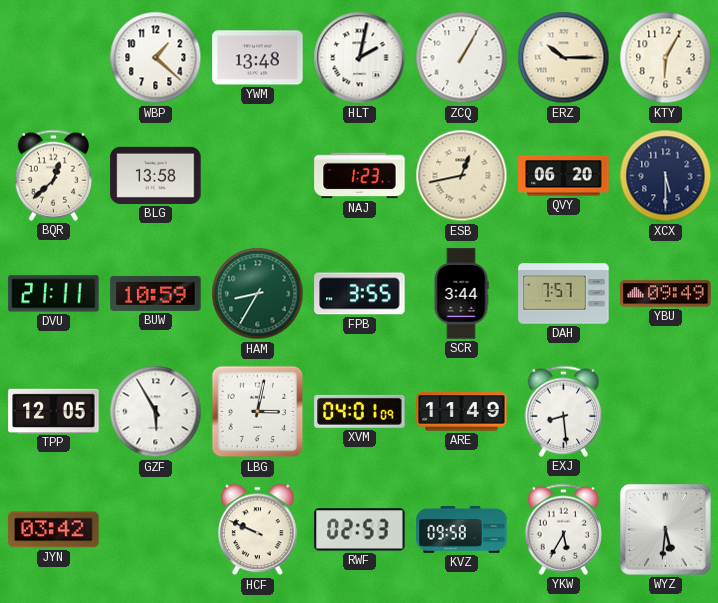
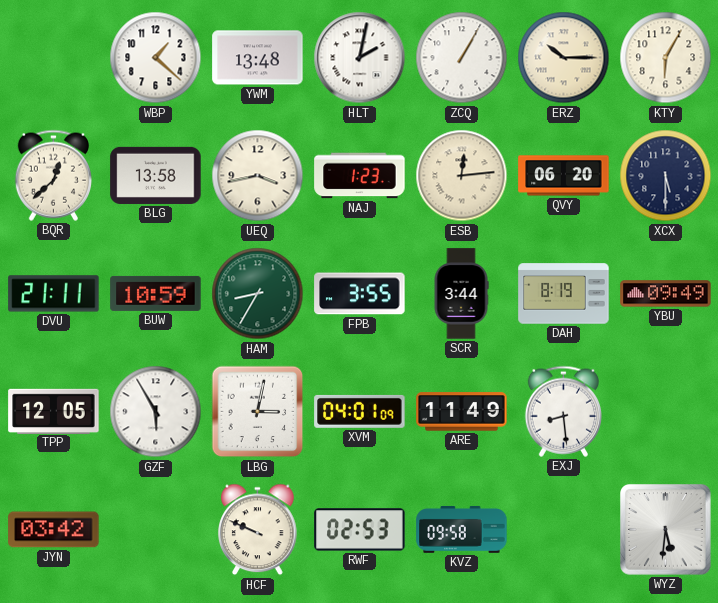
UEQ: none -> 3:43 (258, 176)
ESB: 12:43 -> 12:14 (462, 176)
DAH: 7:57 -> 8:19 (564, 294)
YKW: 5:35 -> none (563, 529)
